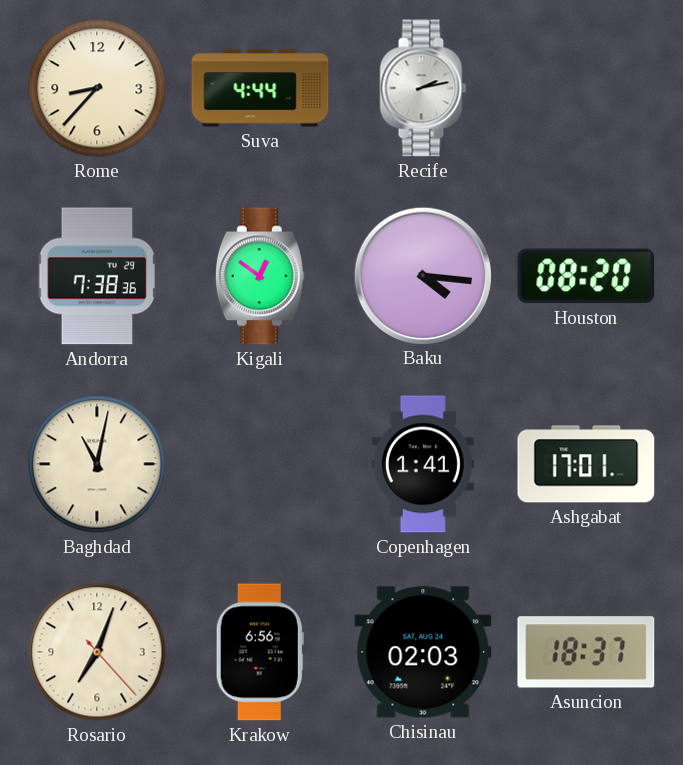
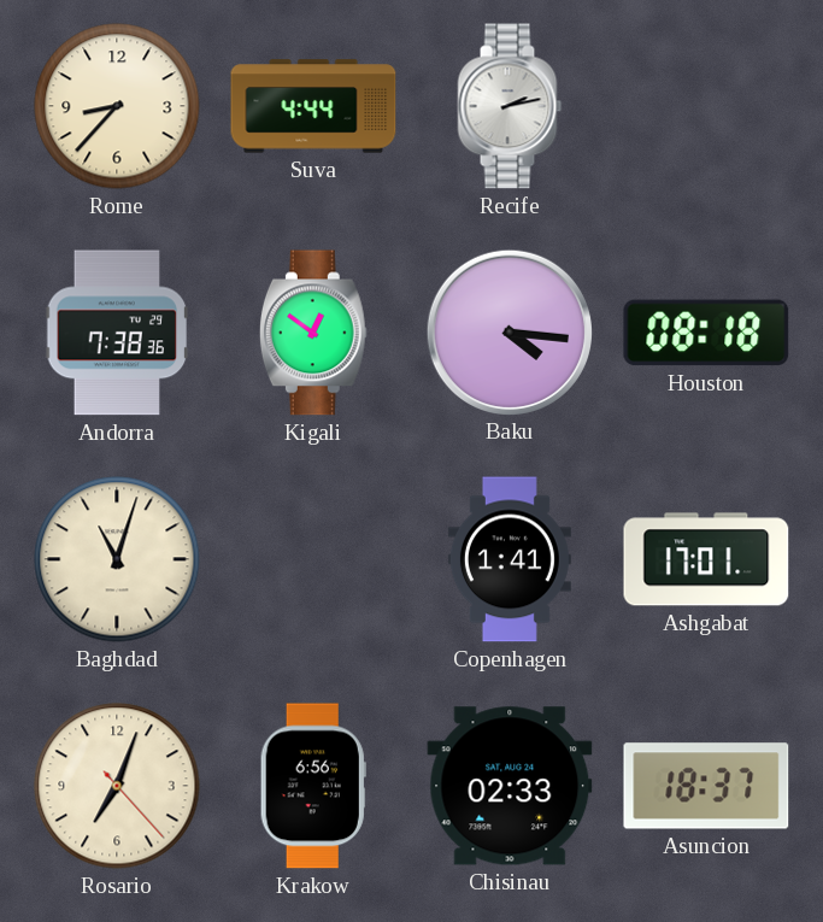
Houston: 08:20 -> 08:18 (706, 333)
Baghdad: 11:02 -> 11:03 (117, 559)
Chisinau: 02:03 -> 02:33 (510, 786)
